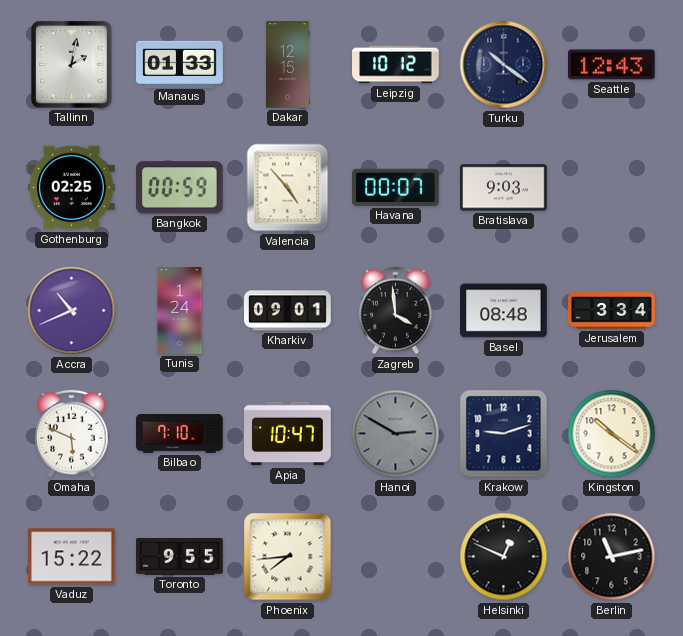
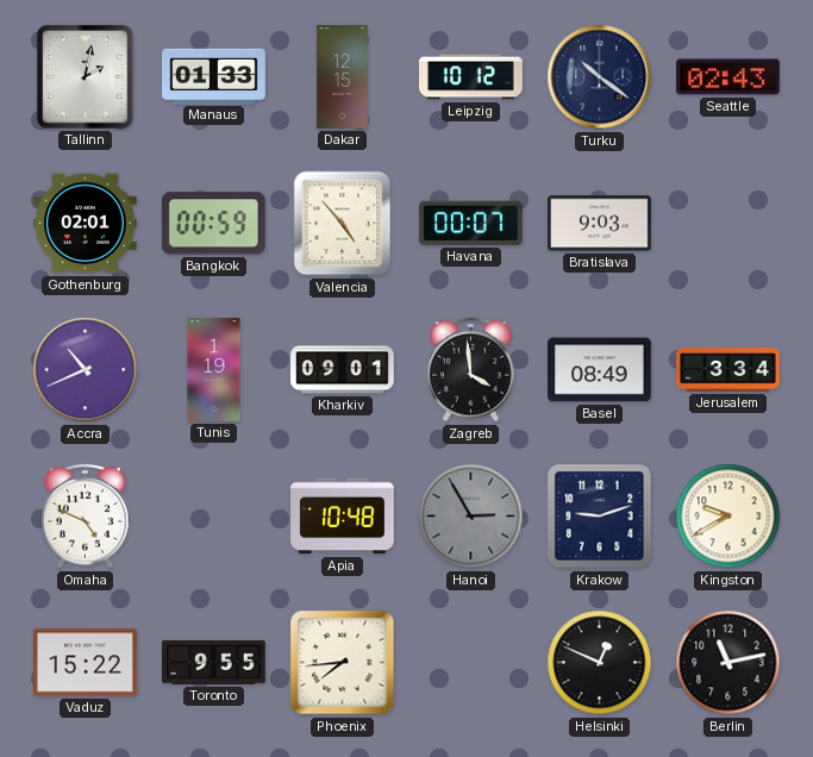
Seattle: 12:43 -> 02:43 (728, 77)
Gothenburg: 02:25 -> 02:01 (86, 224)
Tunis: 1:24 -> 1:19 (214, 370)
Basel: 08:48 -> 08:49 (600, 370)
Omaha: 5:49 -> 4:49 (86, 517)
Bilbao: 7:10 -> none (180, 433)
Apia: 10:47 -> 10:48 (343, 517)
Hanoi: 2:50 -> 2:55 (471, 517)
Kingston: 10:21 -> 9:40 (728, 517)
